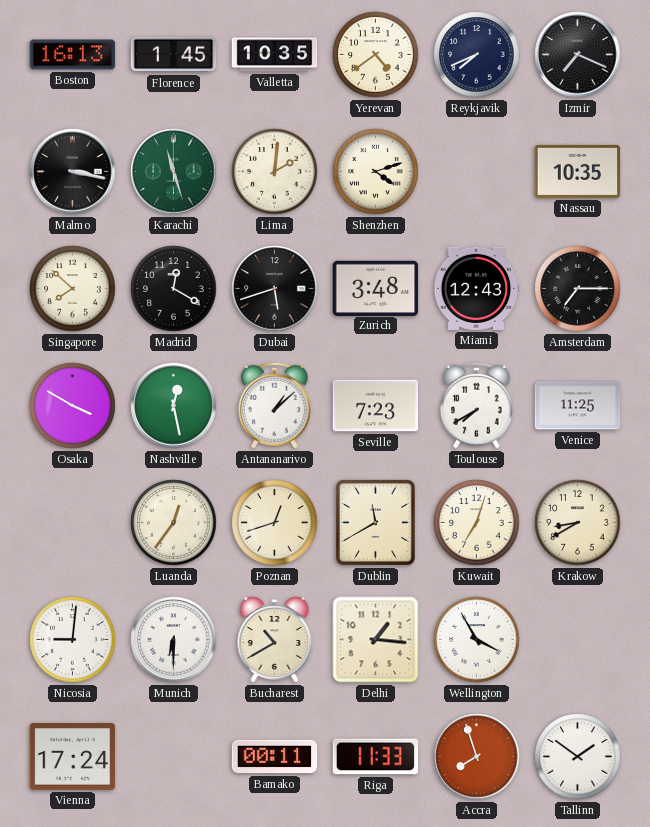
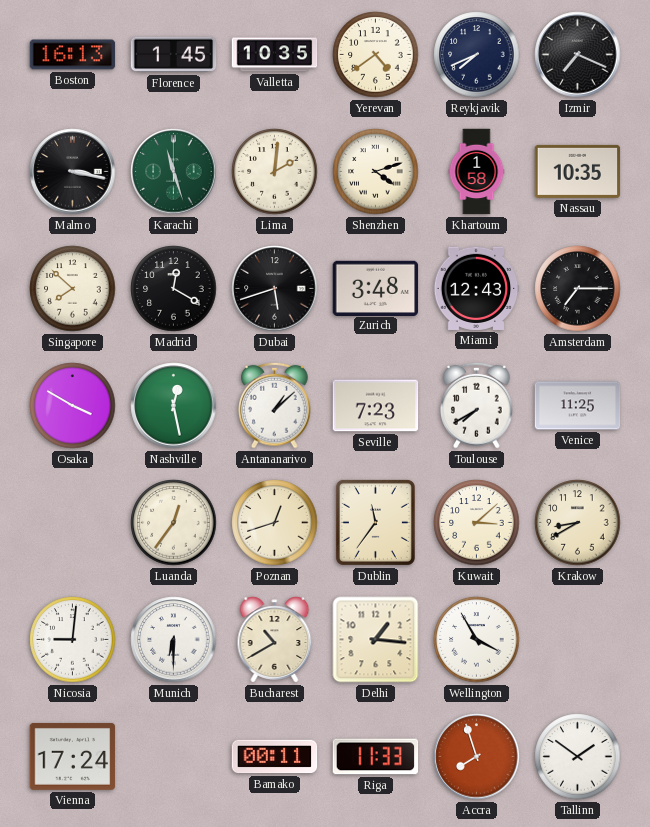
Khartoum: none -> 1:58 (477, 172)
Dublin: 11:40 -> 11:36 (375, 522)
Kuwait: 7:03 -> 3:08 (477, 523)
